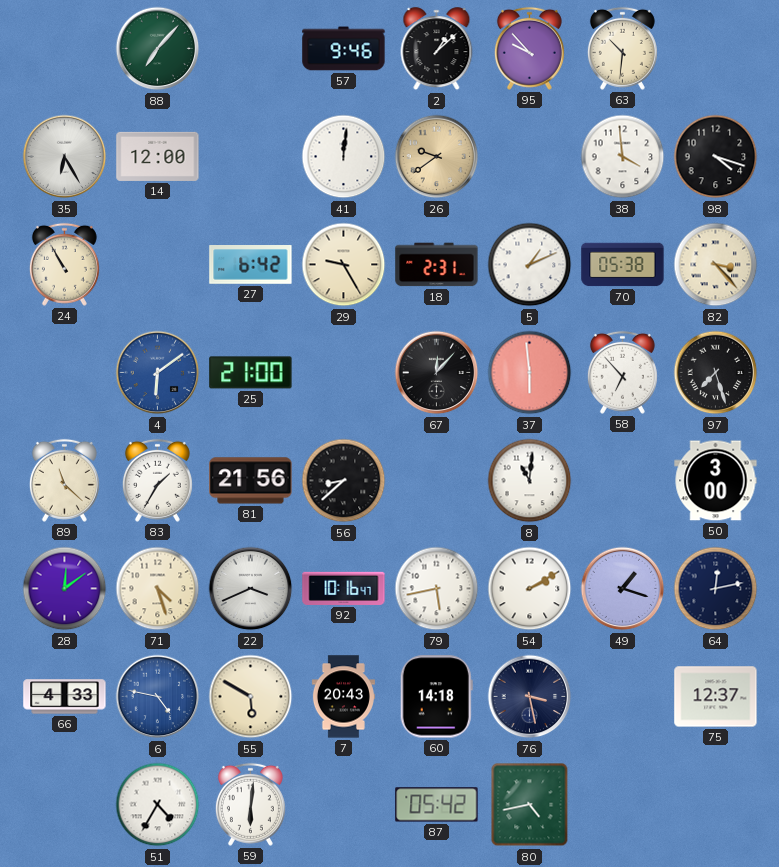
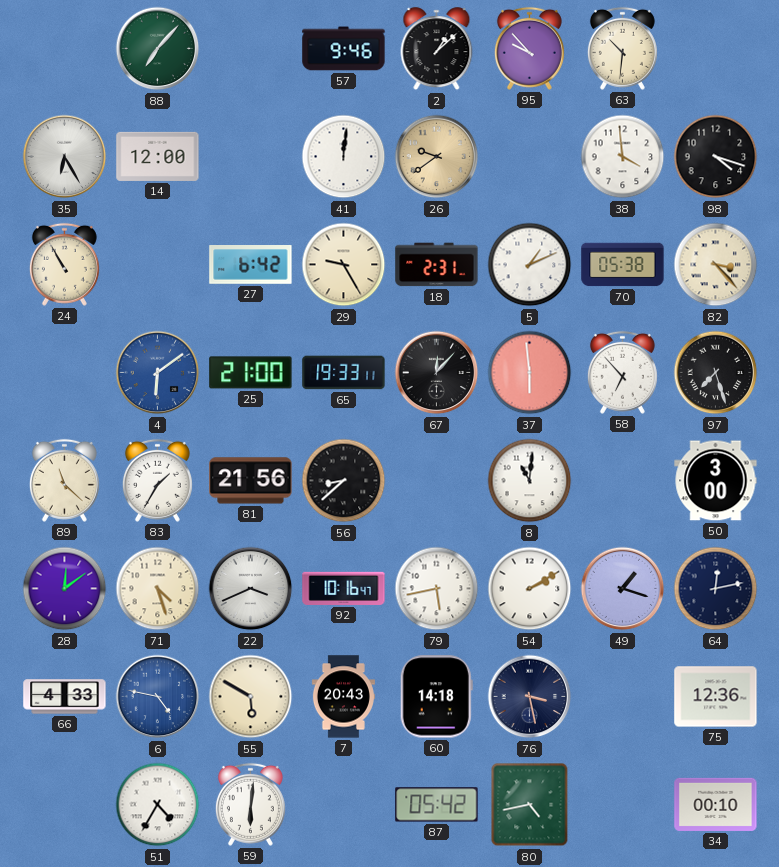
65: none -> 19:33 (344, 373)
75: 12:37 -> 12:36 (716, 697)
34: none -> 00:10 (716, 804)
